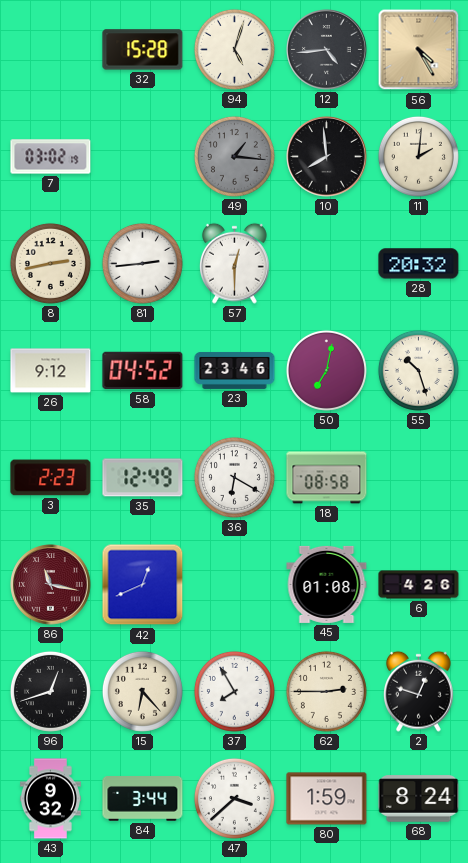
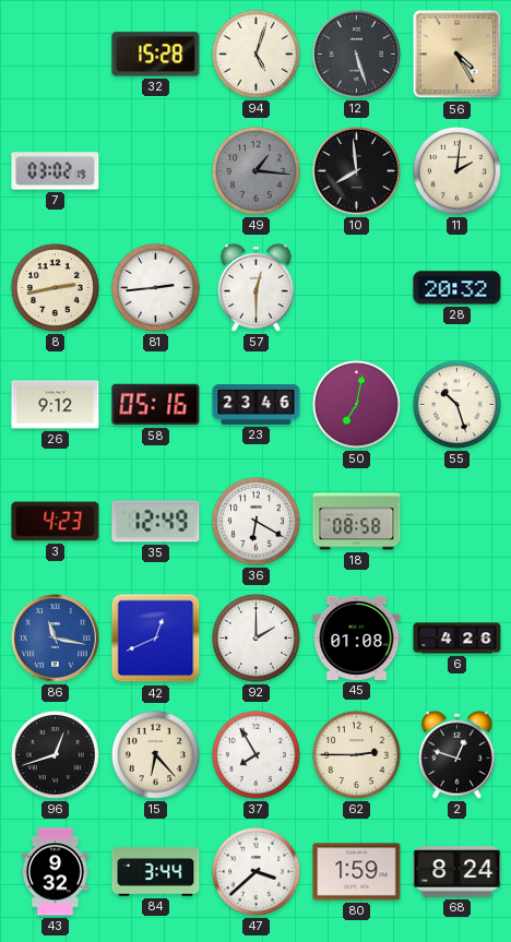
12: 4:44 -> 5:27 (357, 55)
58: 04:52 -> 05:16 (156, 405)
3: 2:23 -> 4:23 (56, 522)
86 dial: burgundy -> blue (56, 639)
92: none -> 2:00 (255, 637)
